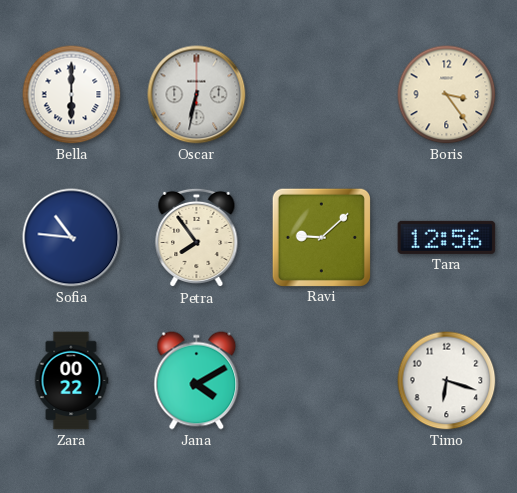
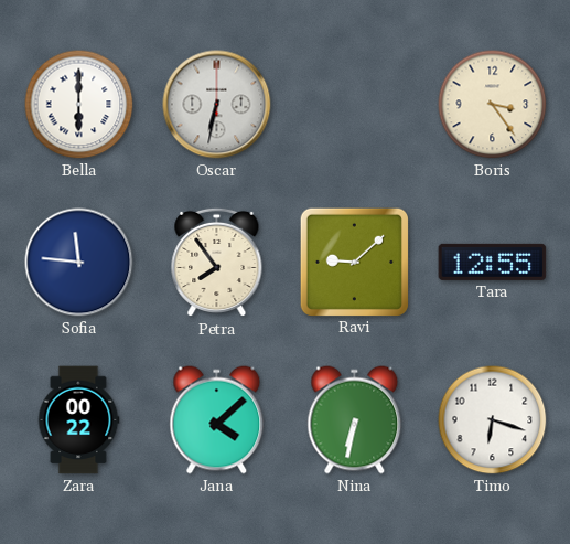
Sofia: 10:46 -> 11:46 (79, 263)
Tara: 12:56 -> 12:55 (493, 262)
Jana: 4:10 -> 4:08 (217, 420)
Nina: none -> 6:32 (355, 420)
